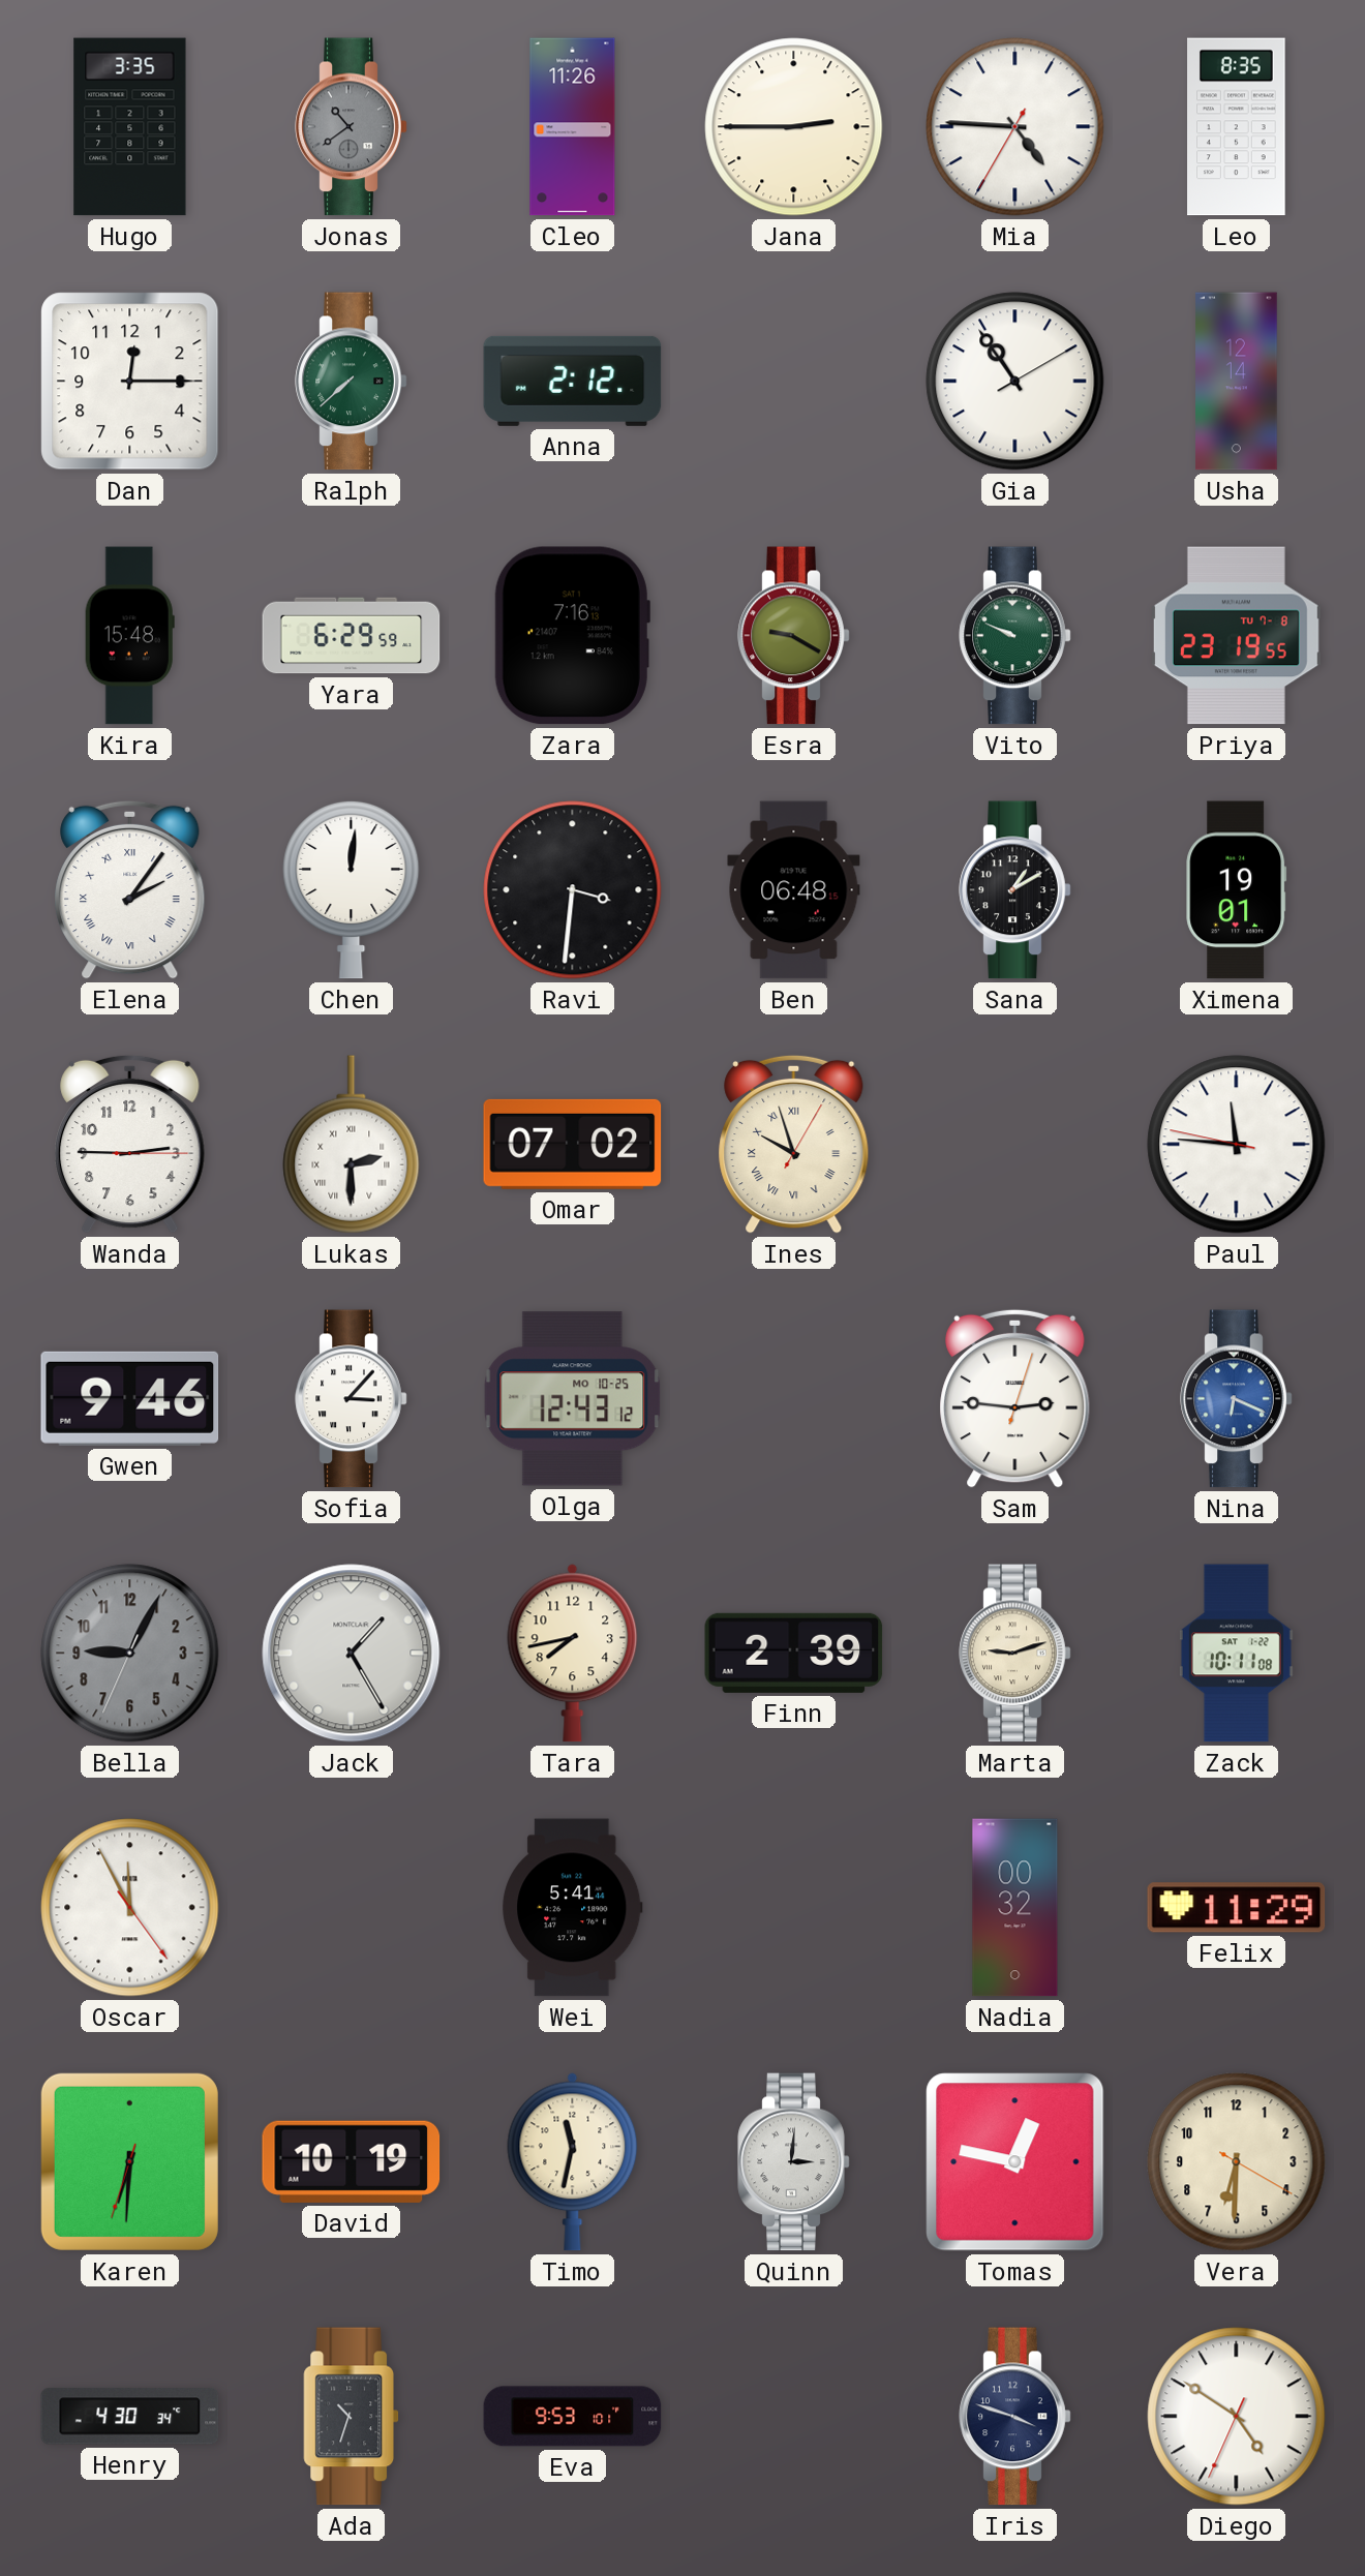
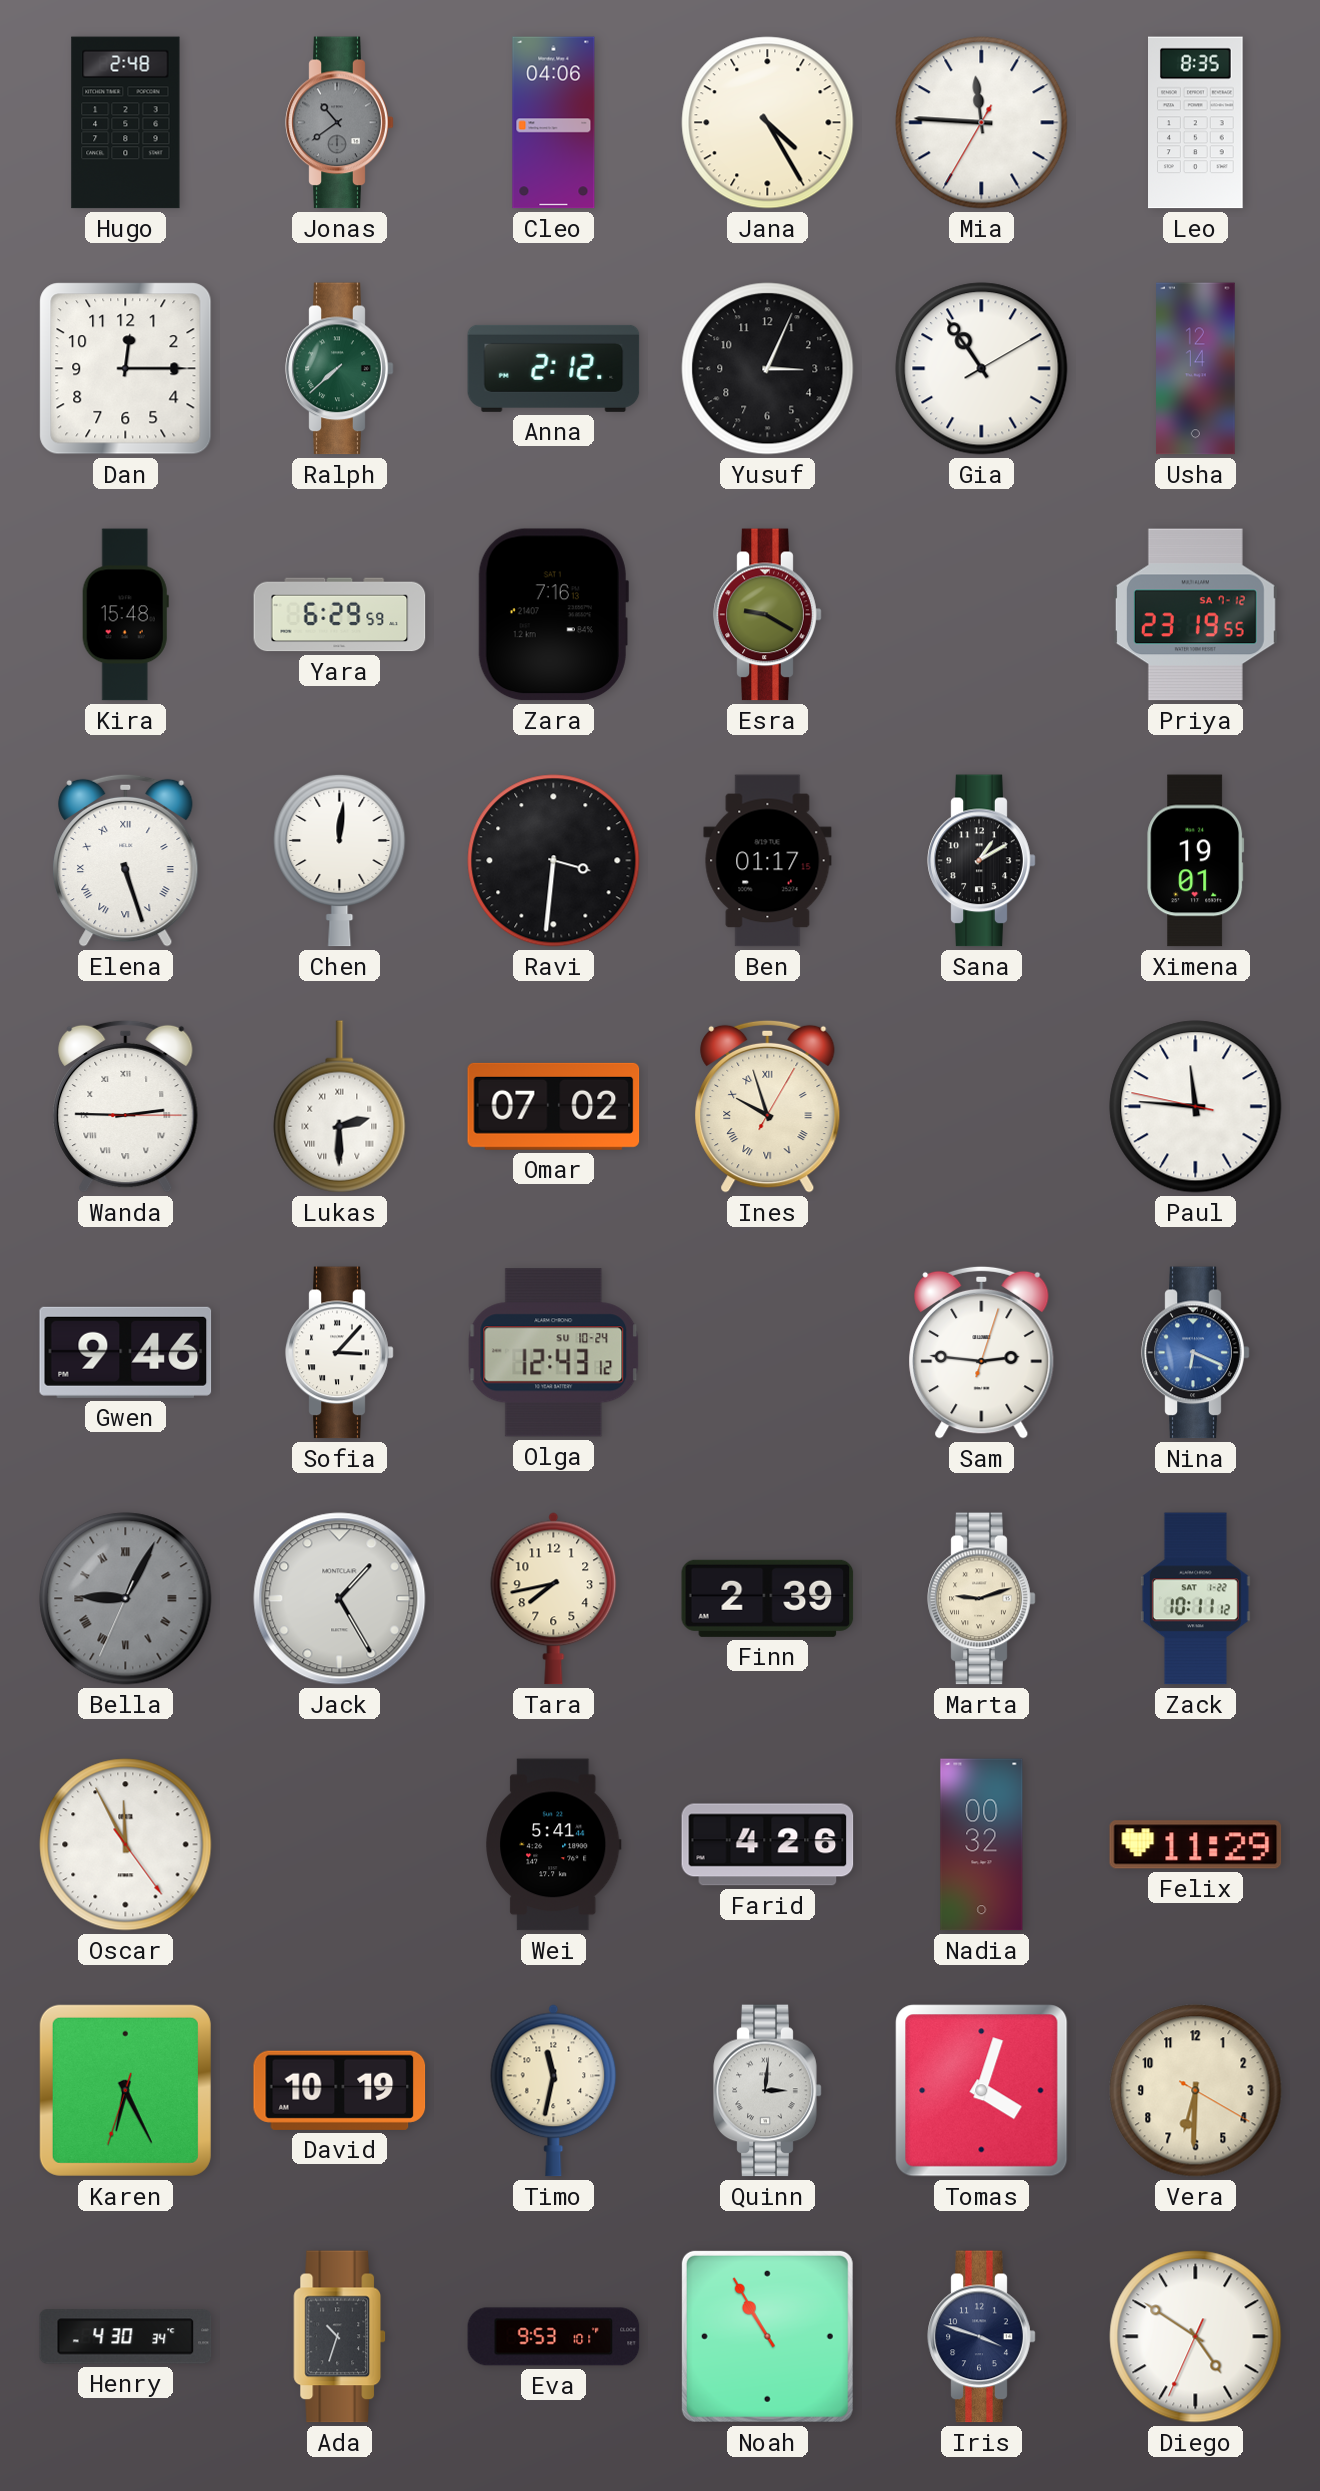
Hugo: 3:35 -> 2:48 (126, 123)
Cleo: 11:26 -> 04:06 (554, 123)
Jana: 2:45 -> 4:25 (768, 123)
Mia: 4:45 -> 11:45 (982, 123)
Yusuf: none -> 3:04 (768, 369)
Vito: 9:49 -> none (1015, 636)
Priya date: TU 7-8 -> SA 7-12 (1195, 615)
Elena: 2:06 -> 5:27 (126, 860)
Ben: 06:48 -> 01:17 (768, 861)
Wanda numerals: Arabic -> Roman (126, 1106)
Olga date: MO 10-25 -> SU 10-24 (554, 1353)
Bella numerals: Arabic -> Roman (126, 1599)
Zack: 10:11:08 -> 10:11:12 (1195, 1599)
Farid: none -> 4:26 (768, 1845)
Karen: 6:30 -> 6:25 (125, 2090)
Tomas: 12:47 -> 4:03 (982, 2091)
Noah: none -> 10:55 (767, 2336)
